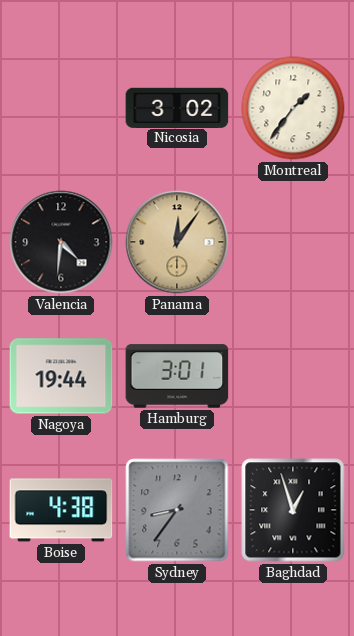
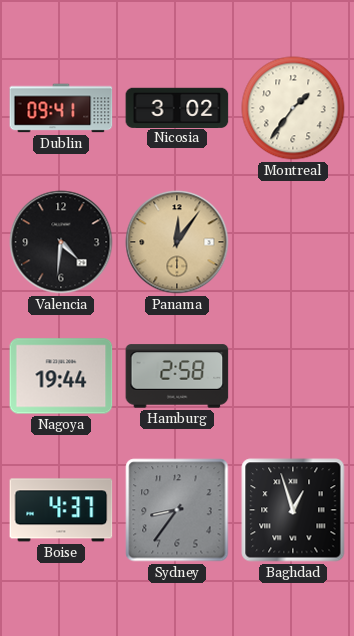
Dublin: none -> 09:41 (61, 108)
Hamburg: 3:01 -> 2:58 (177, 376)
Boise: 4:38 -> 4:37 (61, 510)
